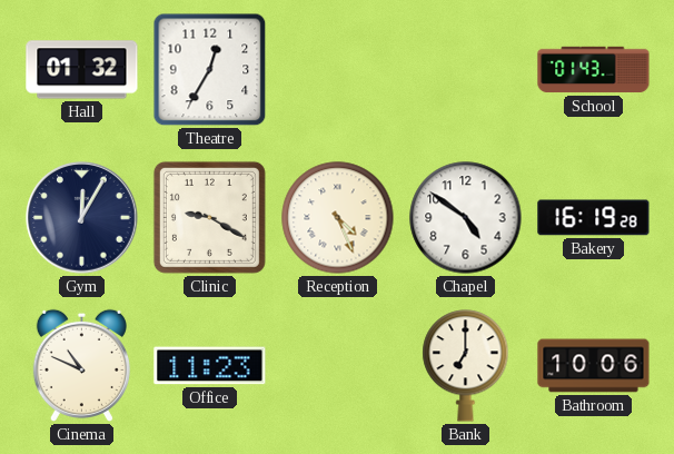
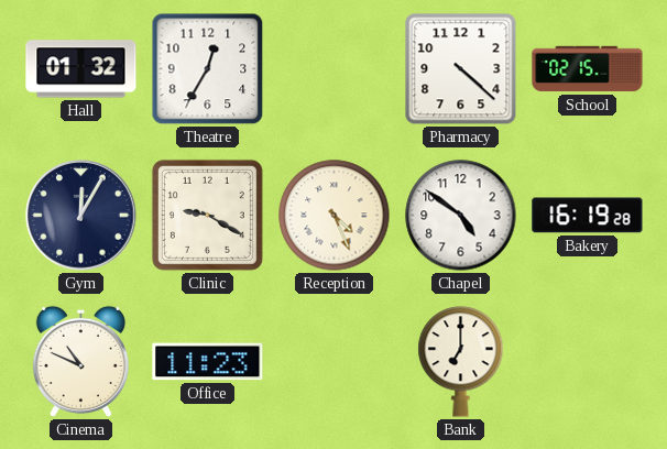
Pharmacy: none -> 4:22 (461, 69)
School: 01:43 -> 02:15 (588, 69)
Bathroom: 10:06 -> none (594, 366)
